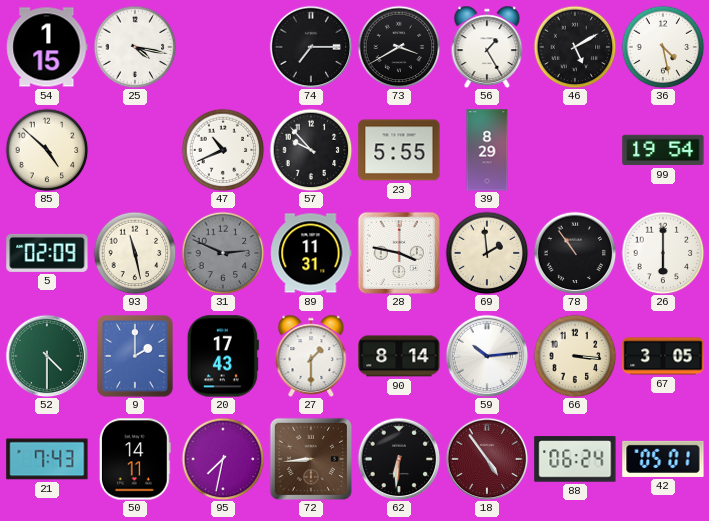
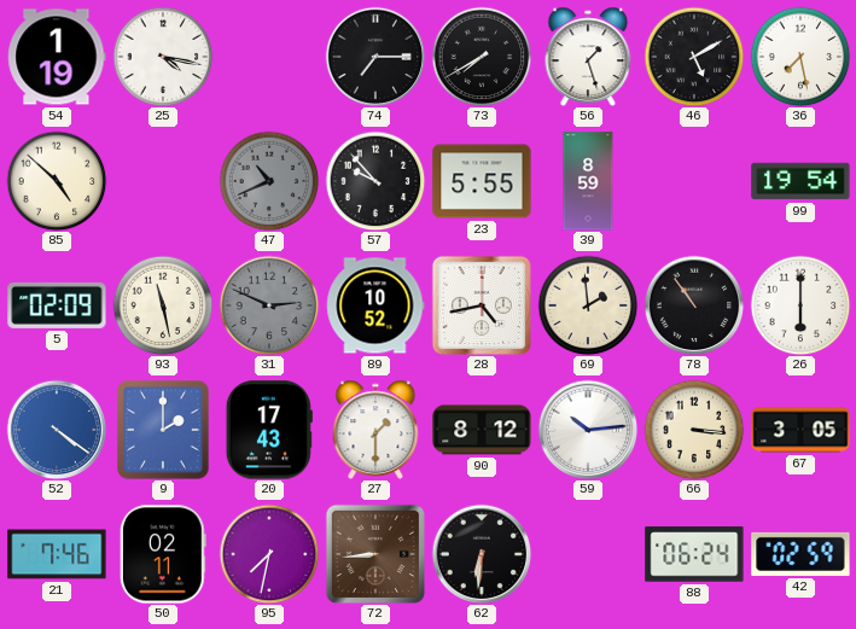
54: 1:15 -> 1:19 (57, 57)
73: 3:40 -> 7:40 (482, 57)
56: 1:25 -> 1:27 (588, 56)
36: 4:28 -> 7:28 (800, 57)
47 dial: white -> grey (269, 181)
39: 8:29 -> 8:59 (588, 181)
89: 11:31 -> 10:52 (375, 305)
28: 3:47 -> 4:43 (482, 305)
52: 4:30 -> 4:21 (57, 430)
52 dial: green -> blue (57, 430)
90: 8:14 -> 8:12 (482, 430)
21: 7:43 -> 7:46 (57, 554)
50: 14:11 -> 02:11 (163, 554)
18: 4:54 -> none (487, 459)
42: 05:01 -> 02:59 (800, 554)
